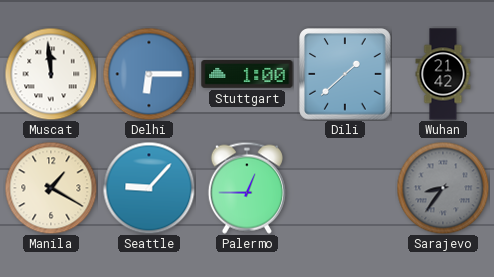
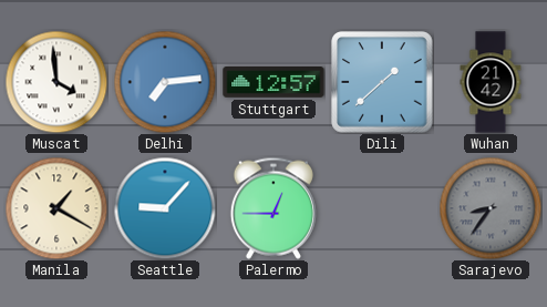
Muscat: 11:59 -> 3:59 (56, 82)
Delhi: 6:15 -> 7:14 (165, 82)
Stuttgart: 1:00 -> 12:57 (273, 82)
